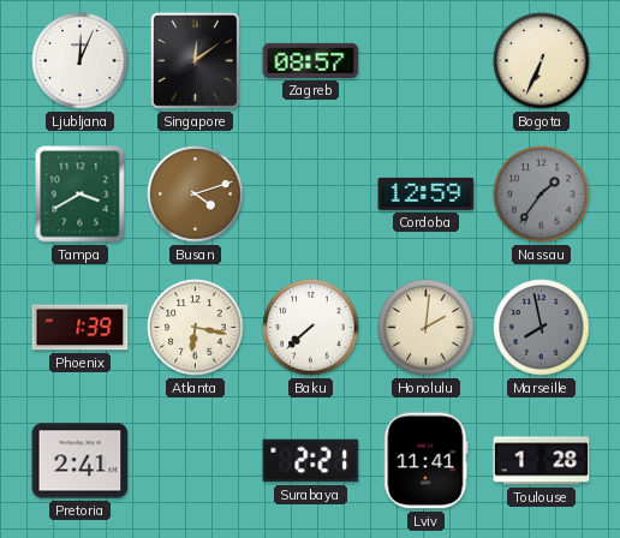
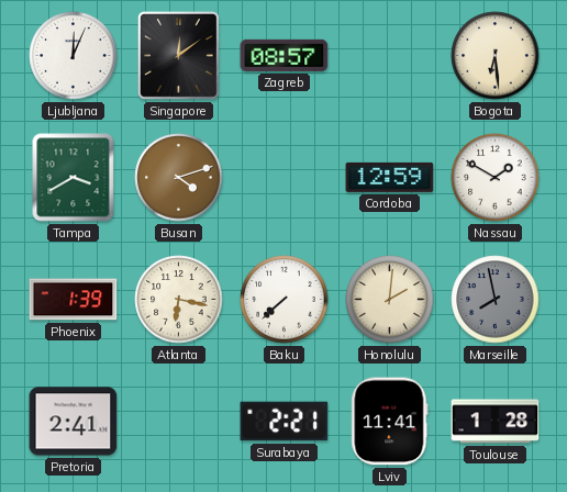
Bogota: 6:34 -> 6:29 (496, 56)
Nassau: 1:36 -> 1:50 (496, 178)
Nassau dial: grey -> white (496, 178)
